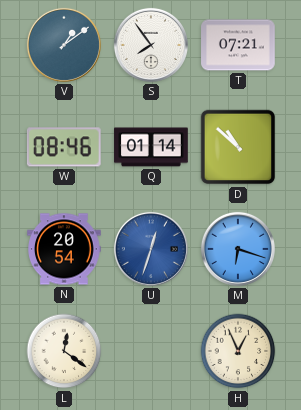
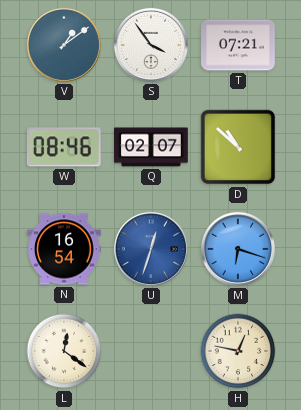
S: 7:54 -> 3:54 (151, 45)
Q: 01:14 -> 02:07 (151, 147)
N: 20:54 -> 16:54 (64, 249)
H: 12:56 -> 12:47 (238, 351)
